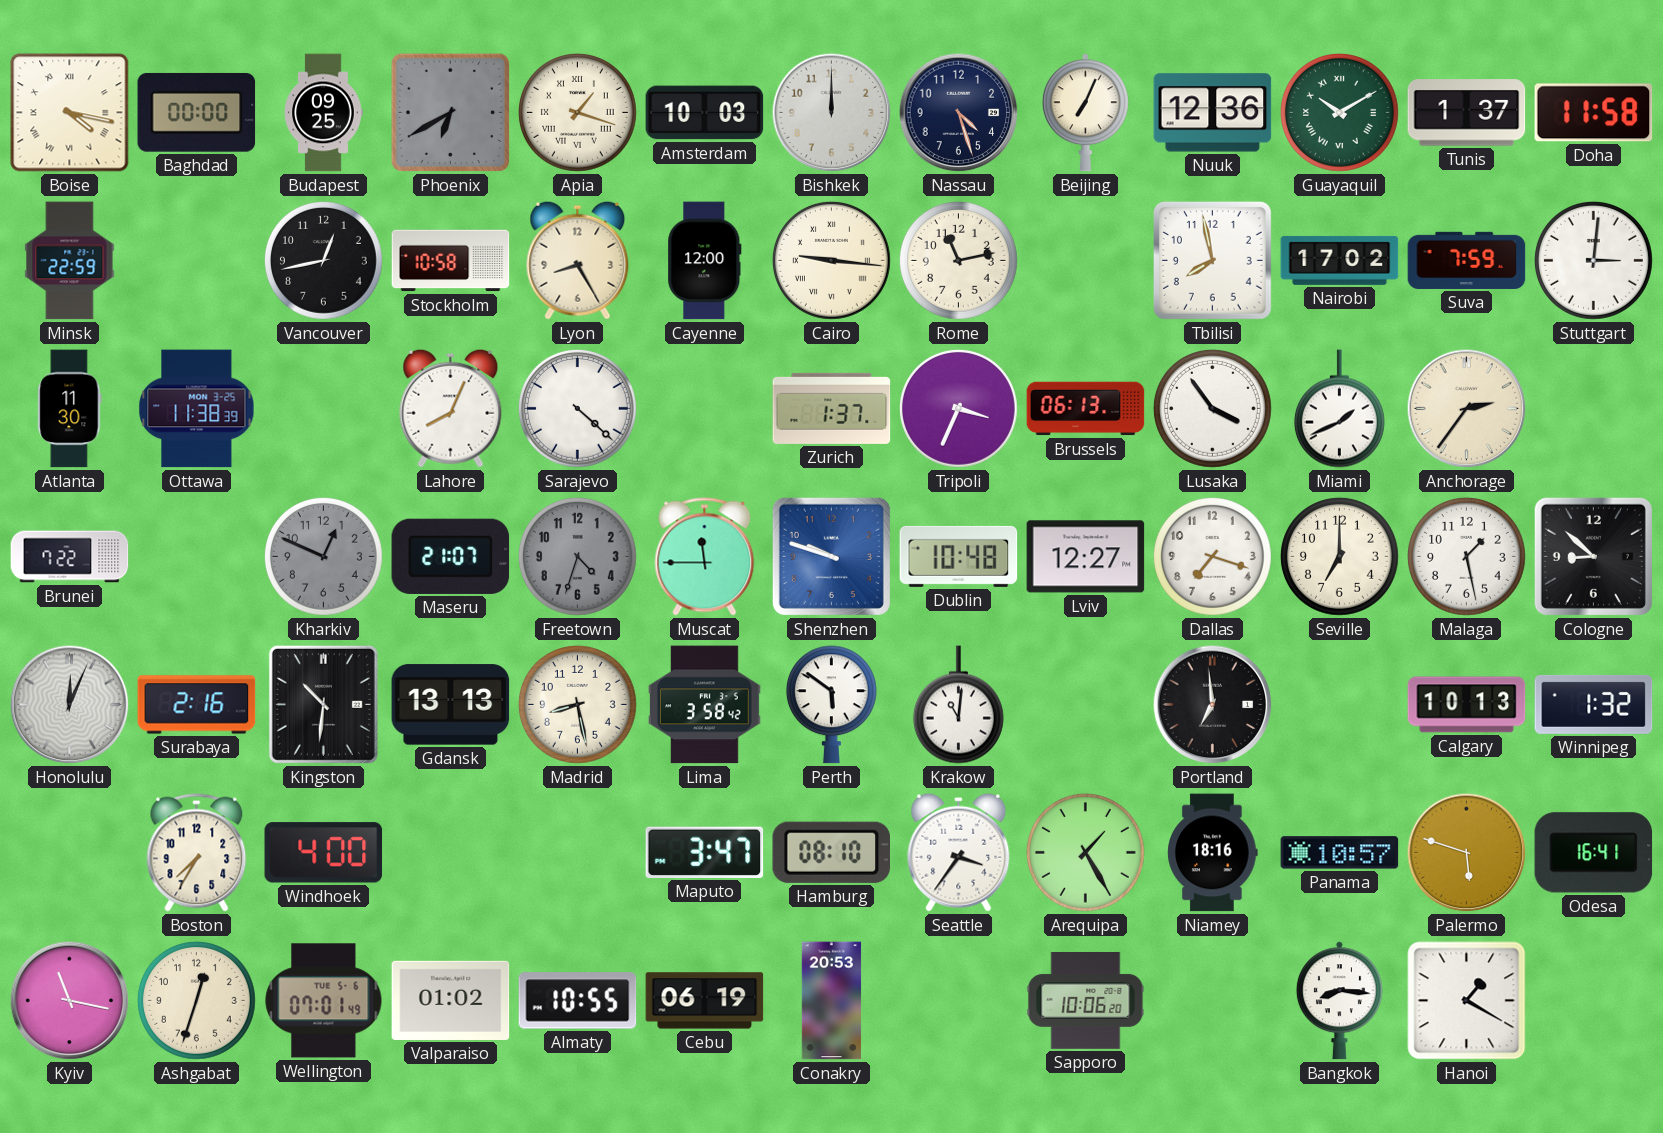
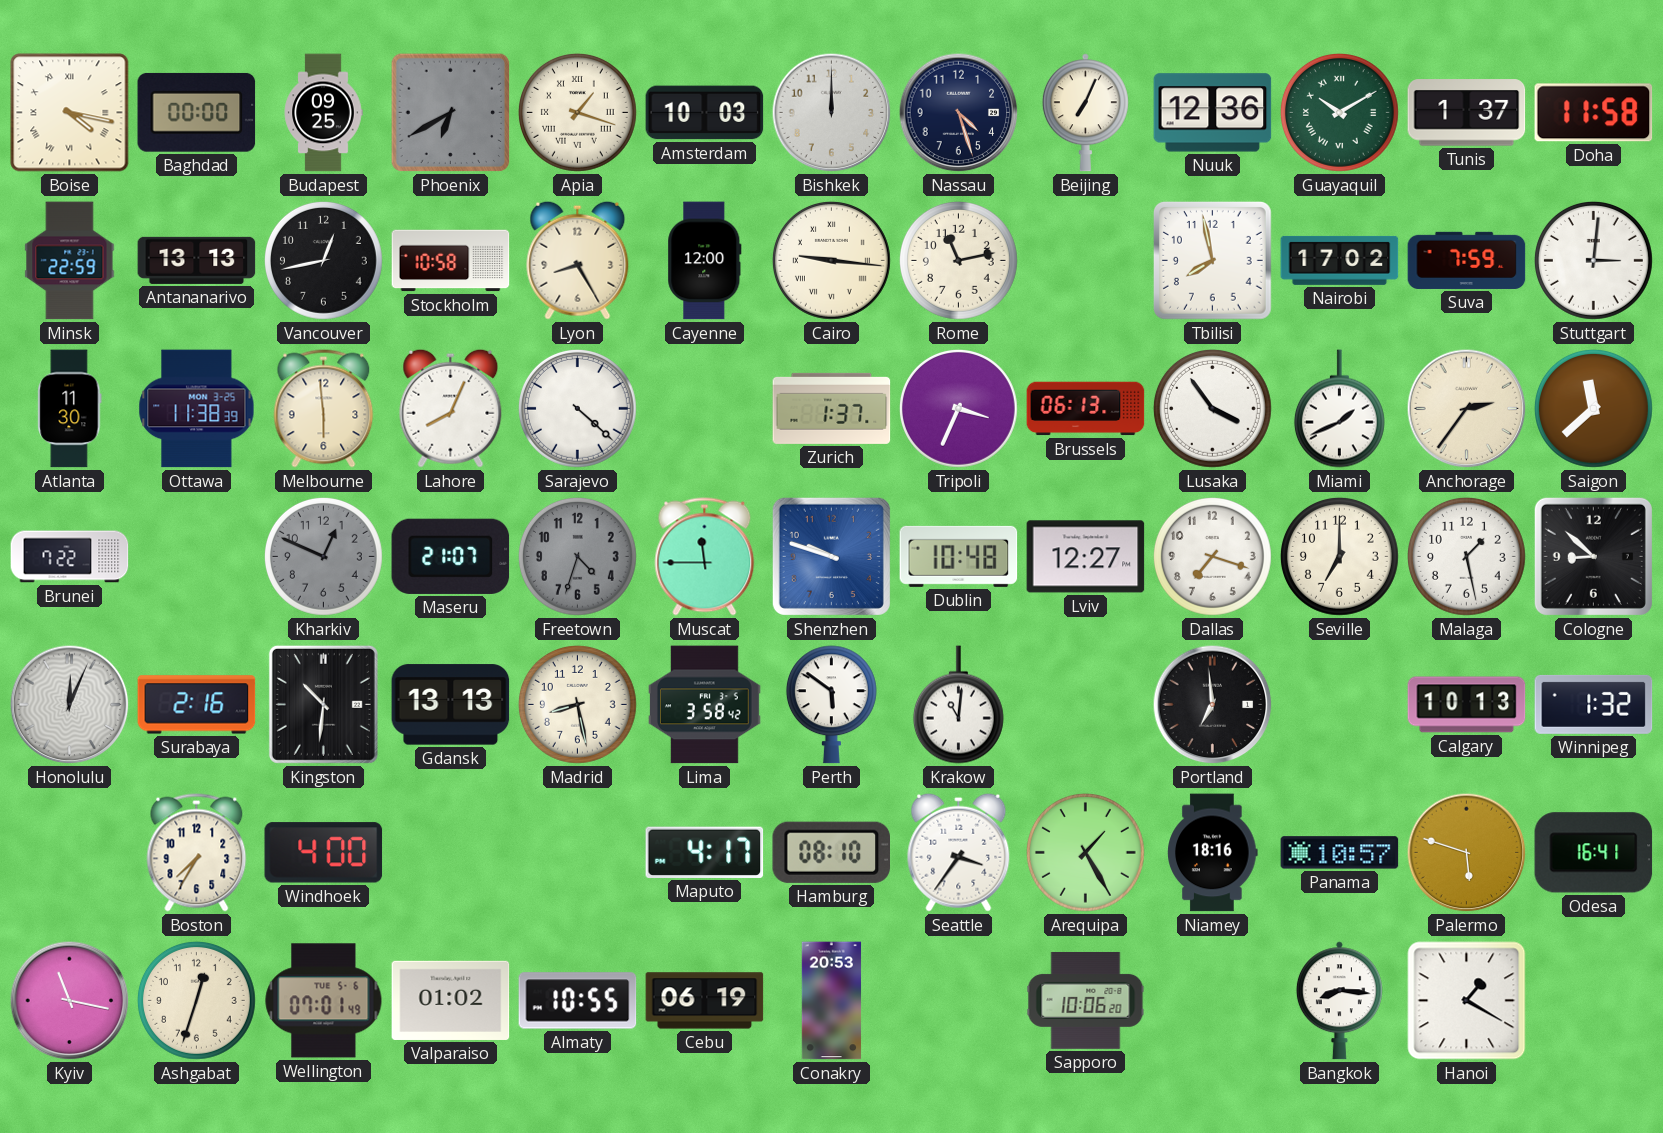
Antananarivo: none -> 13:13 (197, 260)
Melbourne: none -> 5:59 (324, 409)
Saigon: none -> 11:38 (1593, 408)
Maputo: 3:47 -> 4:17 (705, 852)
